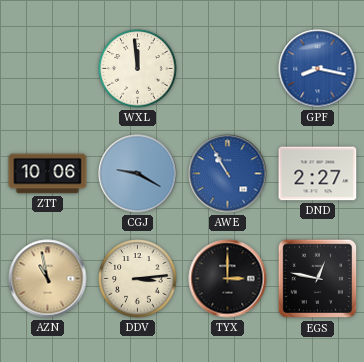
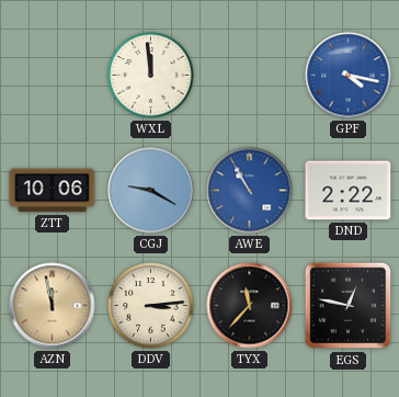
GPF: 8:17 -> 4:17 (349, 76)
DND: 2:27 -> 2:22 (349, 191)
AZN: 10:58 -> 11:58 (53, 306)
TYX: 3:00 -> 11:37 (250, 306)
